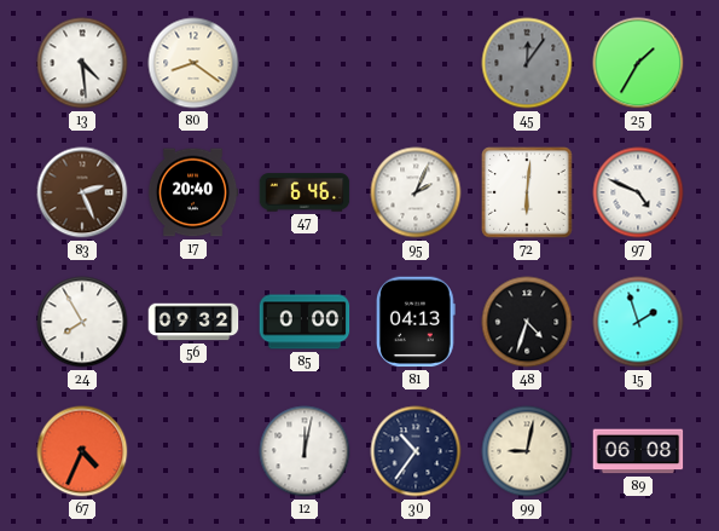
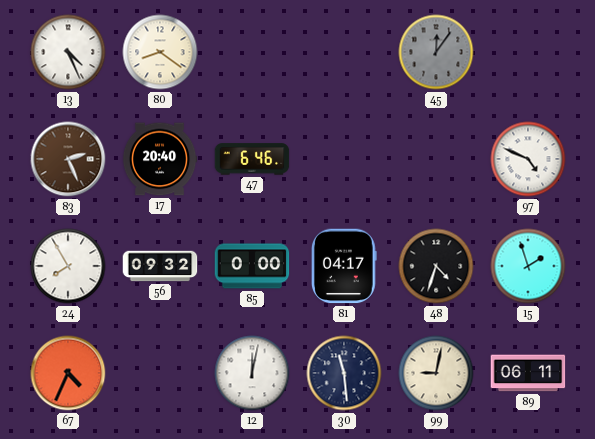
13: 4:29 -> 4:26 (68, 52)
25: 1:35 -> none (638, 63)
95: 2:04 -> none (416, 192)
72: 6:01 -> none (527, 192)
81: 04:13 -> 04:17 (344, 266)
30: 10:36 -> 11:29 (344, 373)
89: 06:08 -> 06:11 (528, 373)
